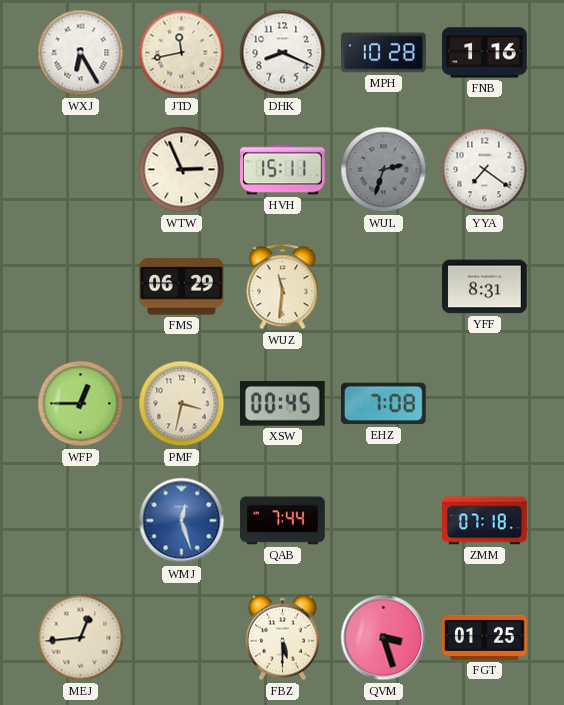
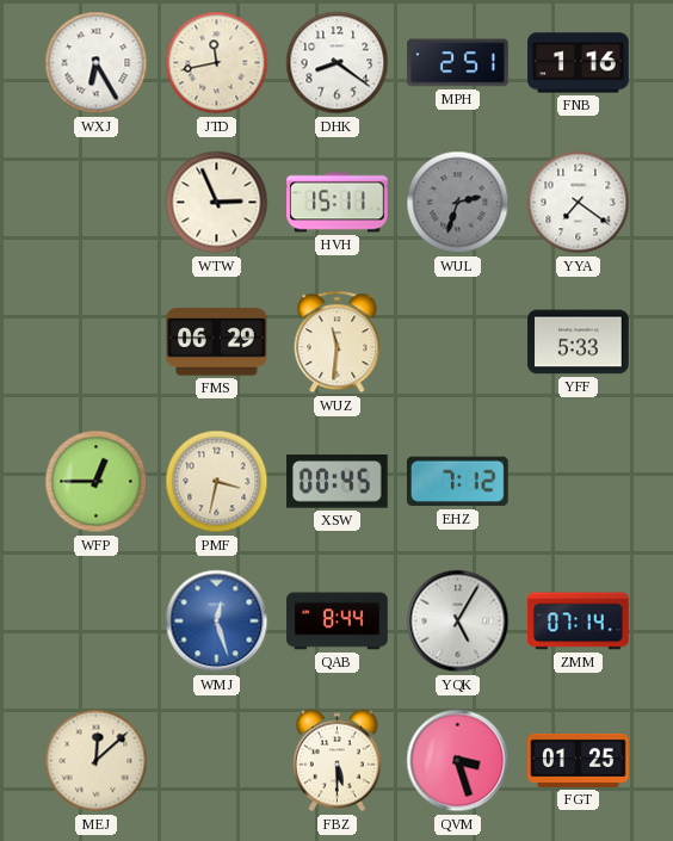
DHK: 8:19 -> 8:21 (338, 63)
MPH: 10:28 -> 2:51 (458, 63)
YFF: 8:31 -> 5:33 (579, 342)
EHZ: 7:08 -> 7:12 (457, 482)
QAB: 7:44 -> 8:44 (338, 622)
YQK: none -> 5:05 (458, 622)
ZMM: 07:18 -> 07:14 (579, 622)
MEJ: 12:44 -> 12:08 (97, 761)
